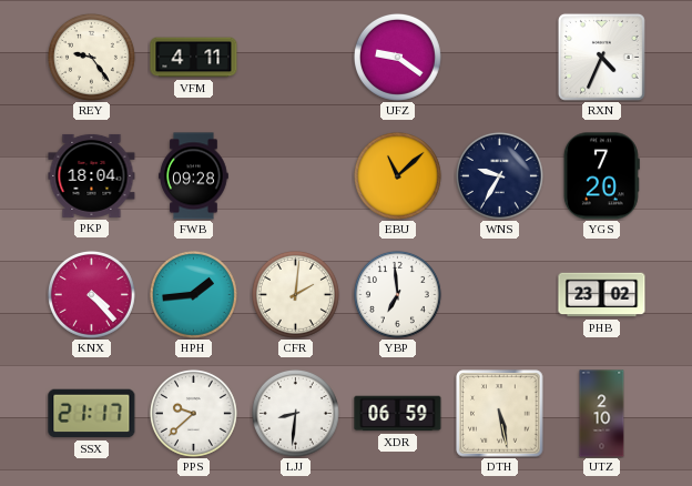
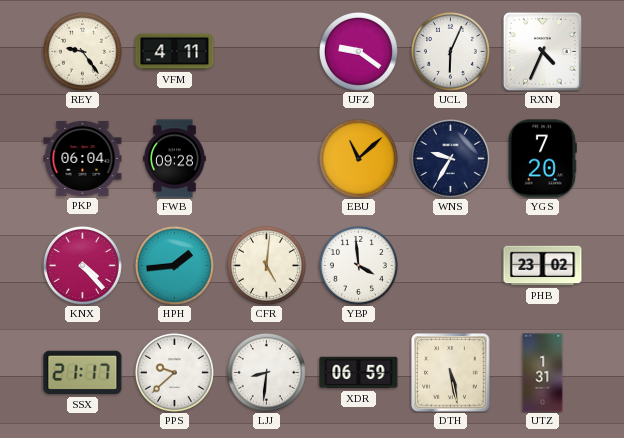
UCL: none -> 6:04 (450, 51)
PKP: 18:04 -> 06:04 (83, 158)
CFR: 2:01 -> 5:01 (266, 265)
YBP: 6:59 -> 3:59 (358, 265)
UTZ: 2:10 -> 1:31 (543, 373)
